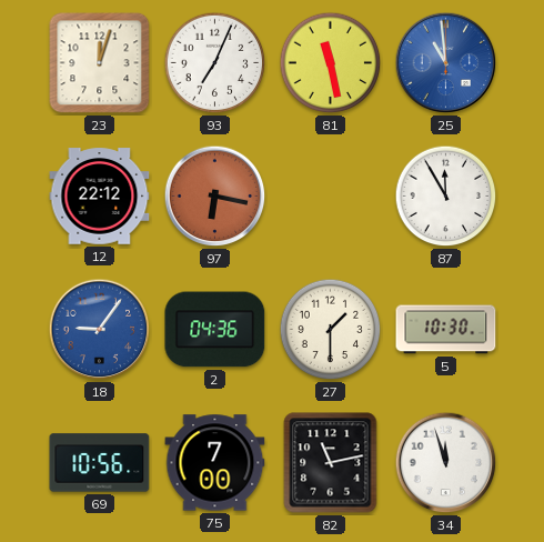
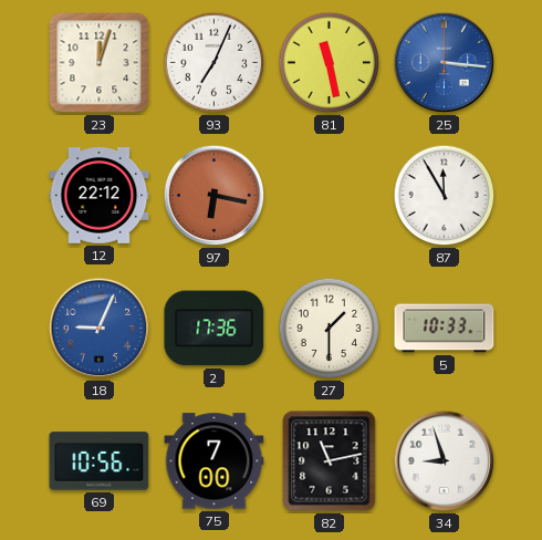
25: 10:59 -> 3:16 (445, 63)
18: 9:06 -> 9:04 (100, 329)
2: 04:36 -> 17:36 (215, 329)
5: 10:30 -> 10:33 (445, 329)
34: 11:57 -> 8:57 (445, 461)
